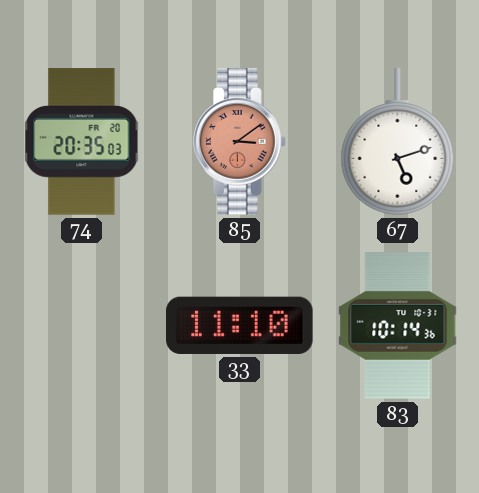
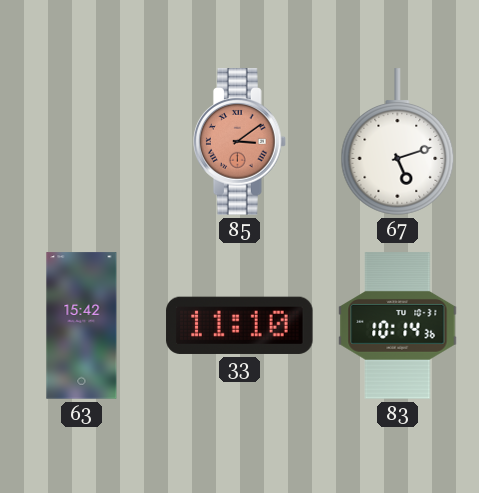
74: 20:35 -> none (82, 142)
63: none -> 15:42 (82, 326)
